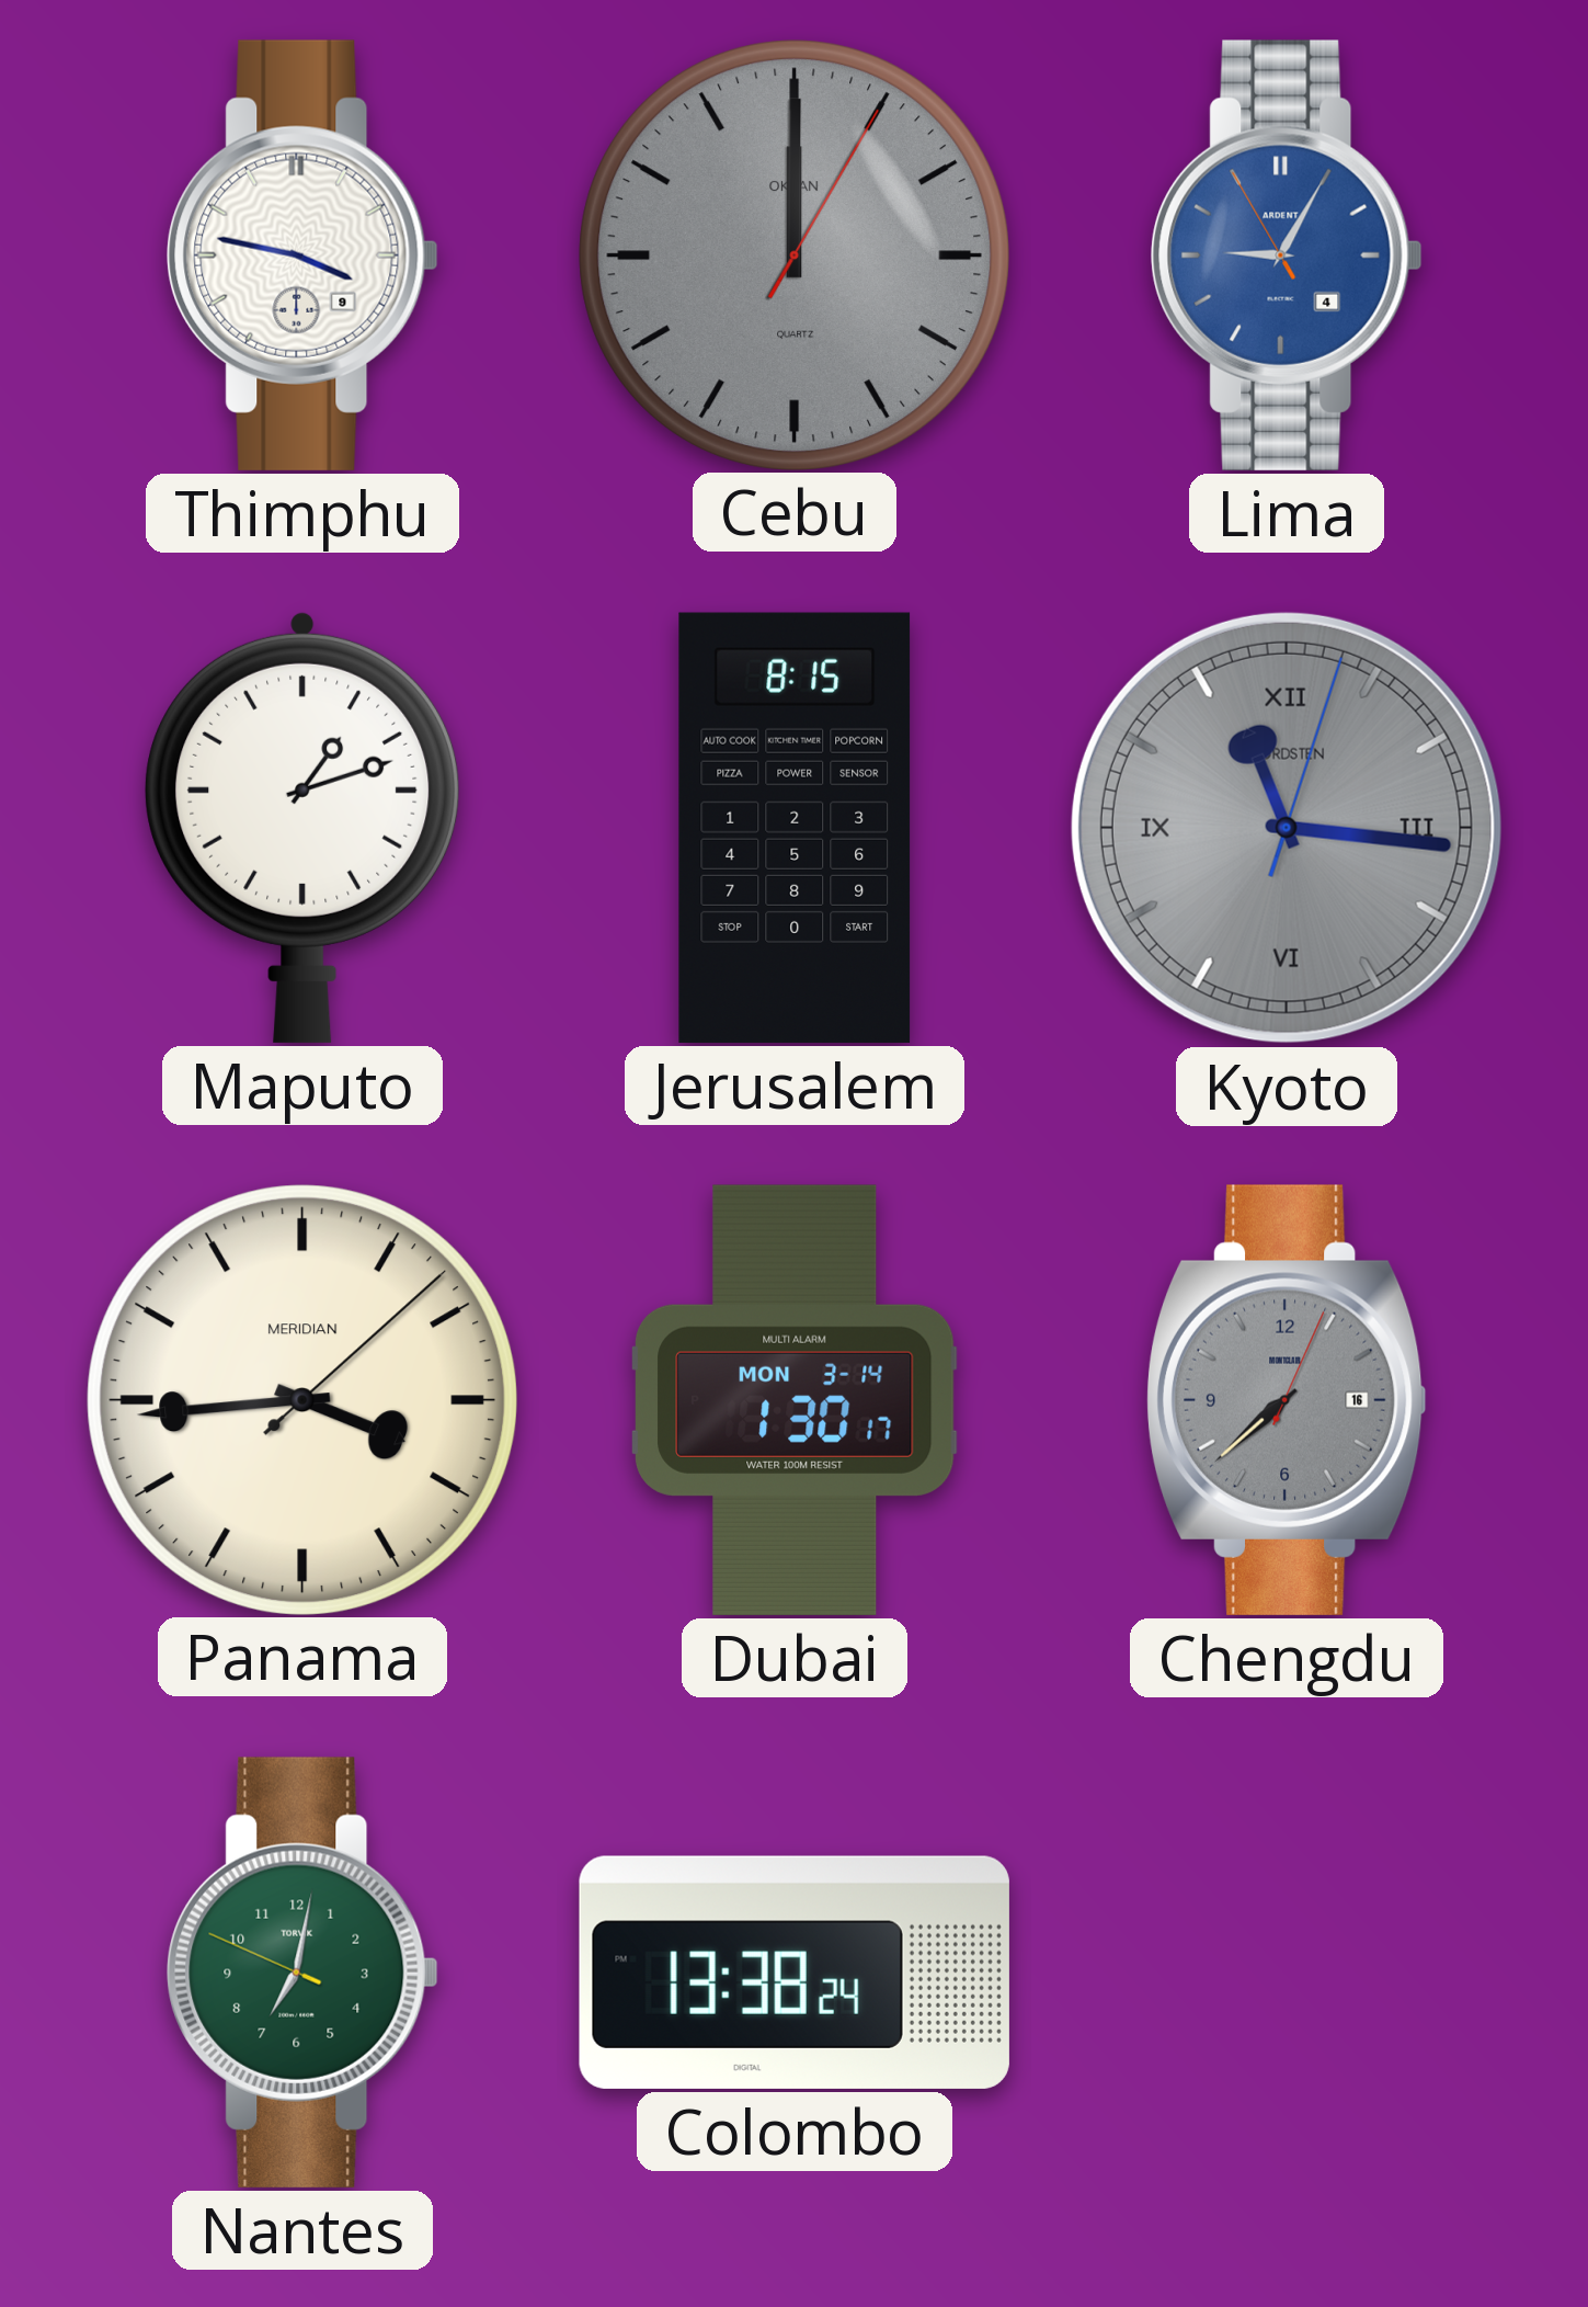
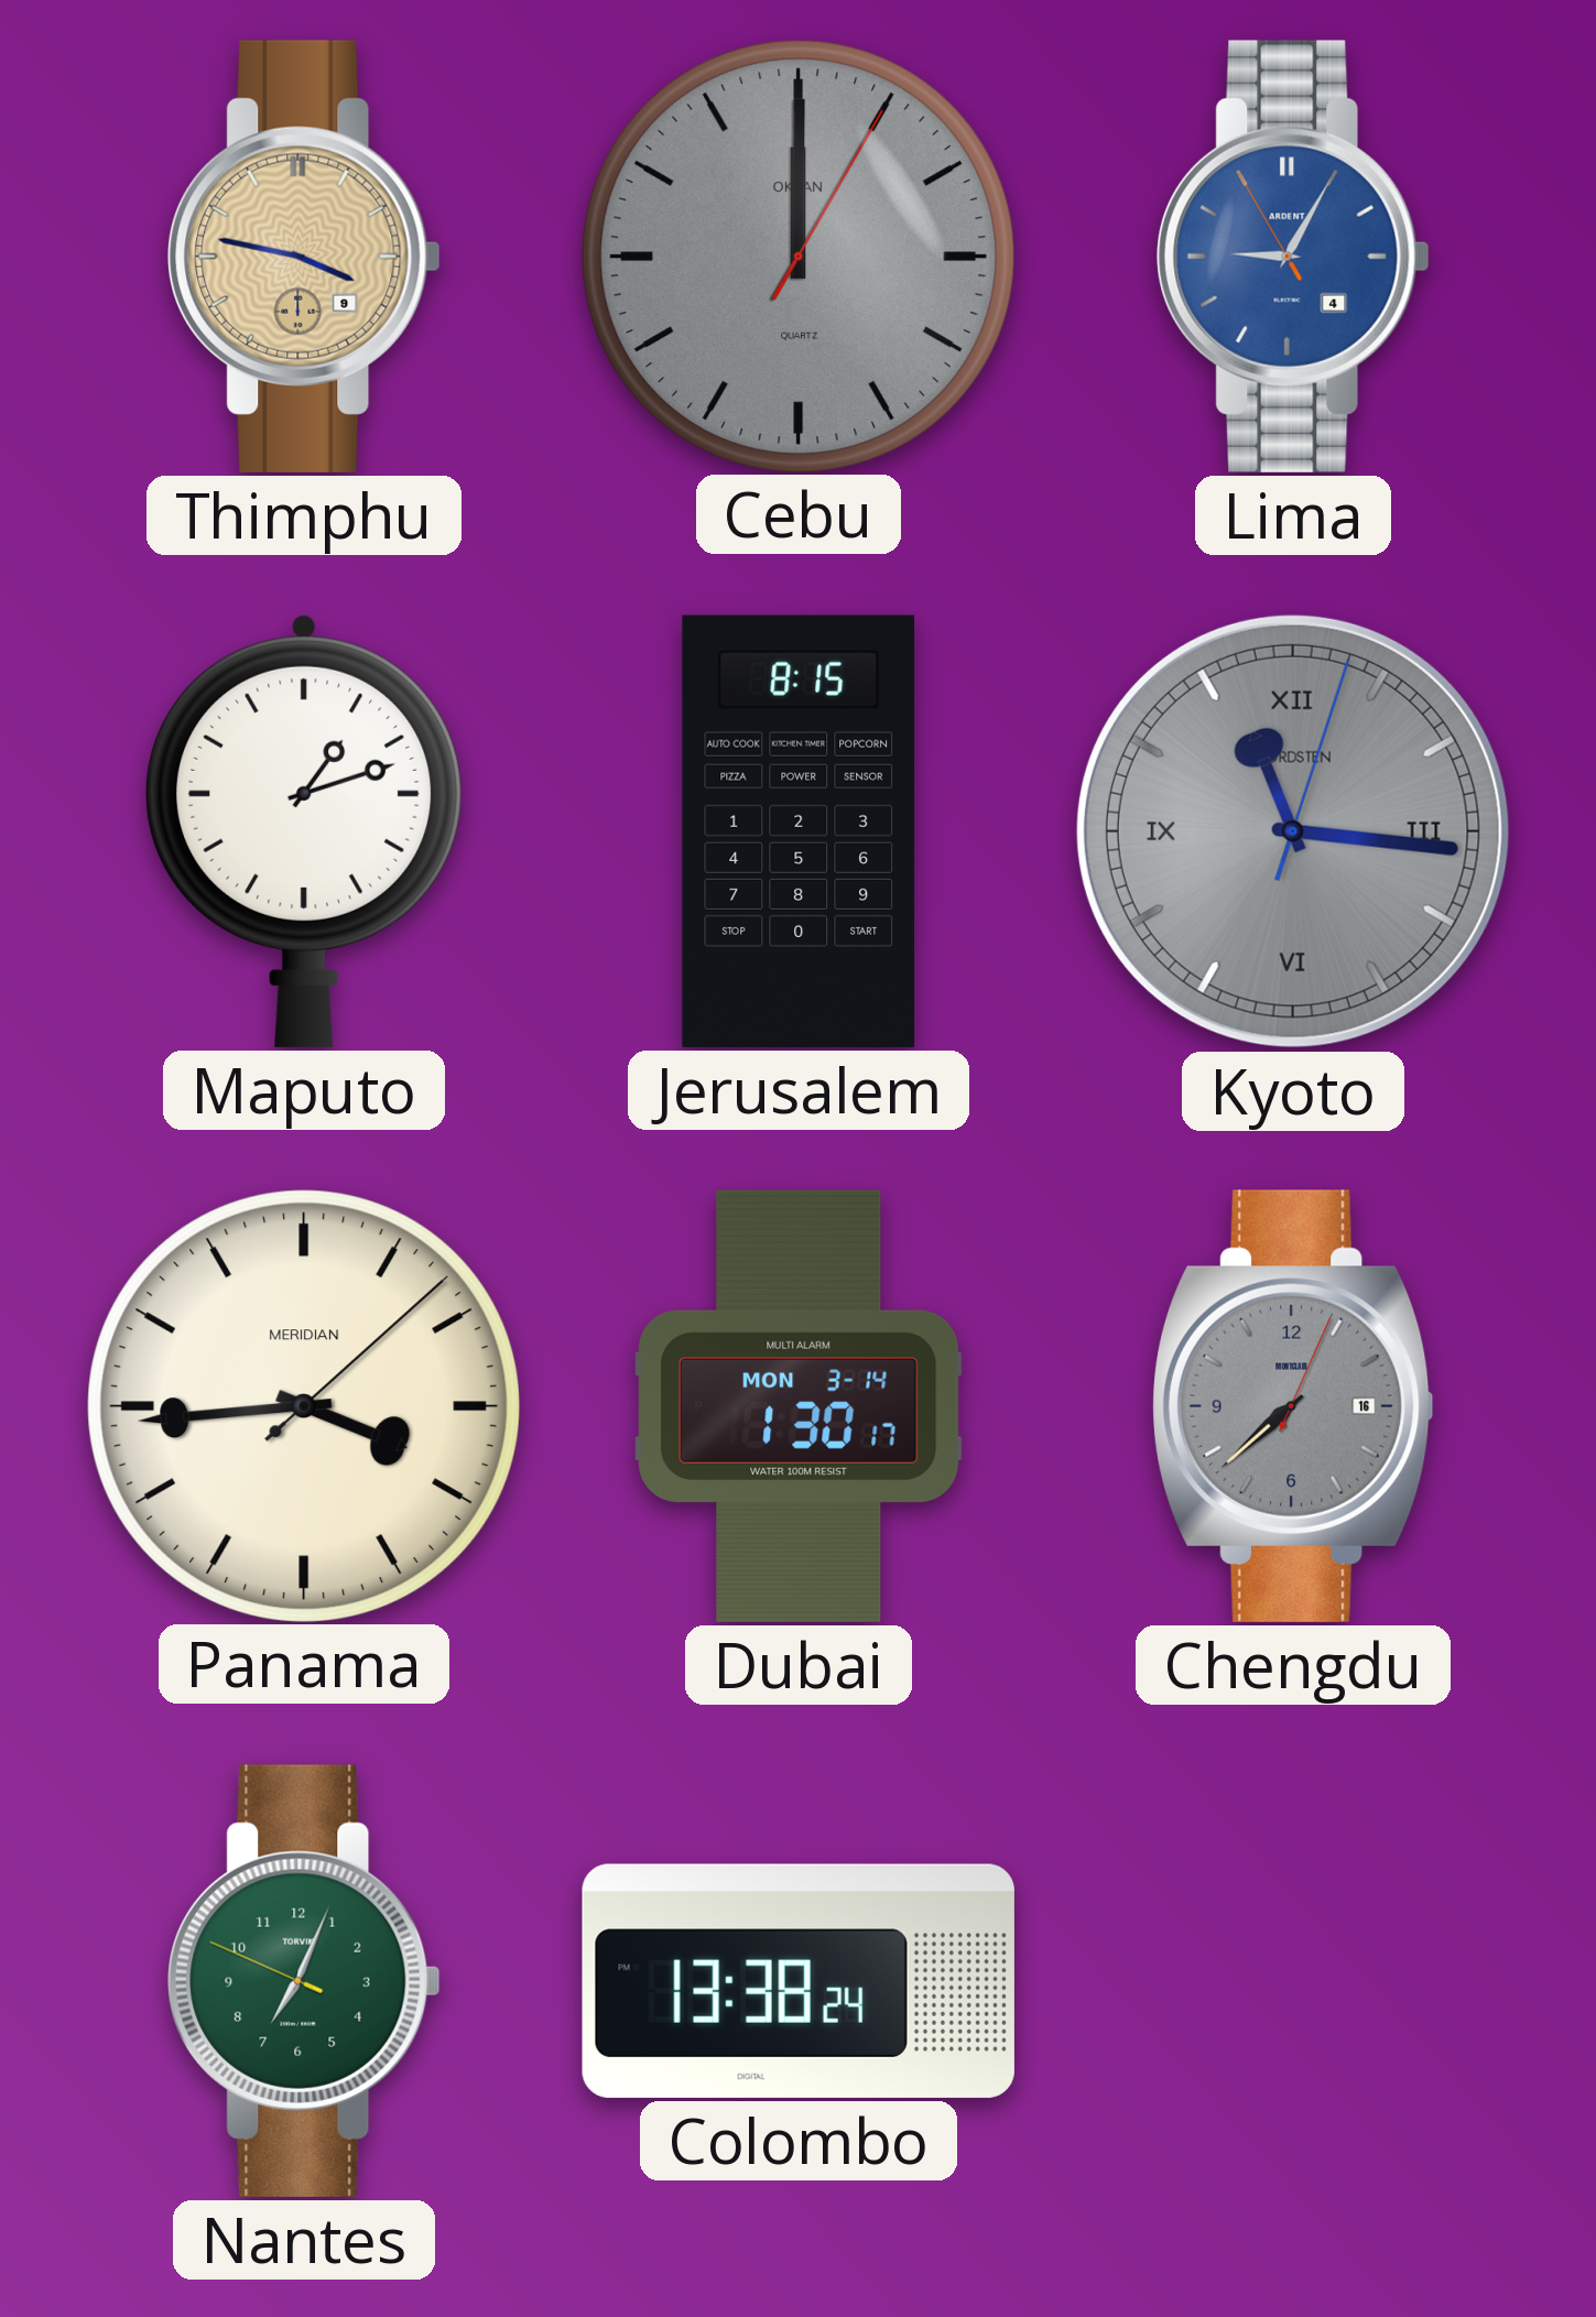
Thimphu dial: white -> champagne (304, 257)
Nantes: 7:01 -> 7:03 (304, 1981)
